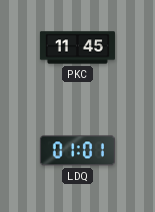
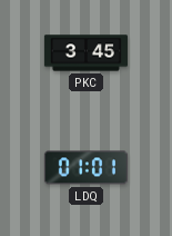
PKC: 11:45 -> 3:45 (85, 53)
